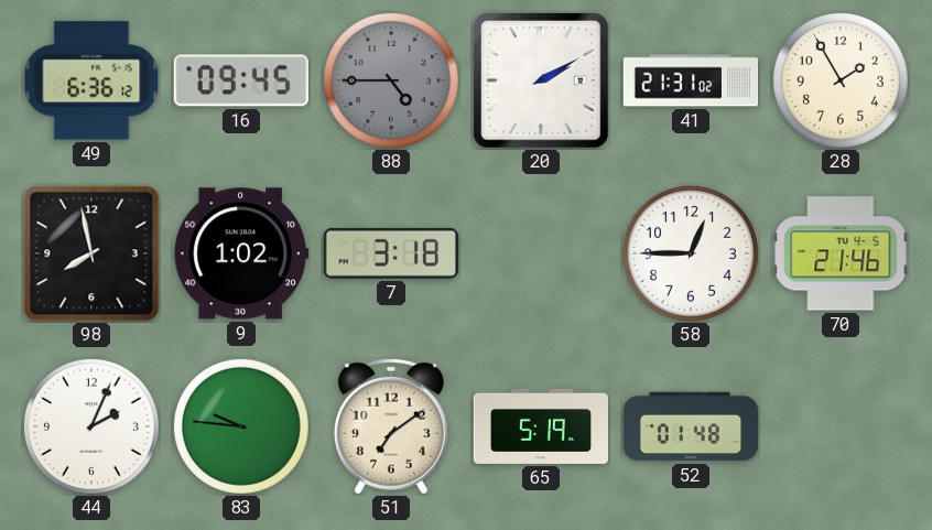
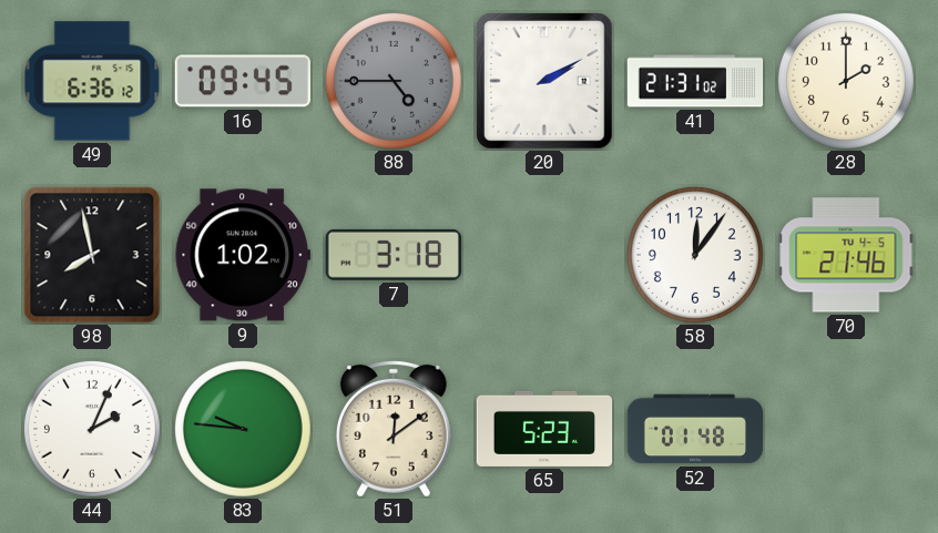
28: 1:55 -> 2:00 (846, 81)
58: 12:45 -> 12:06 (695, 255)
51: 7:09 -> 12:09 (394, 429)
65: 5:19 -> 5:23 (544, 429)
